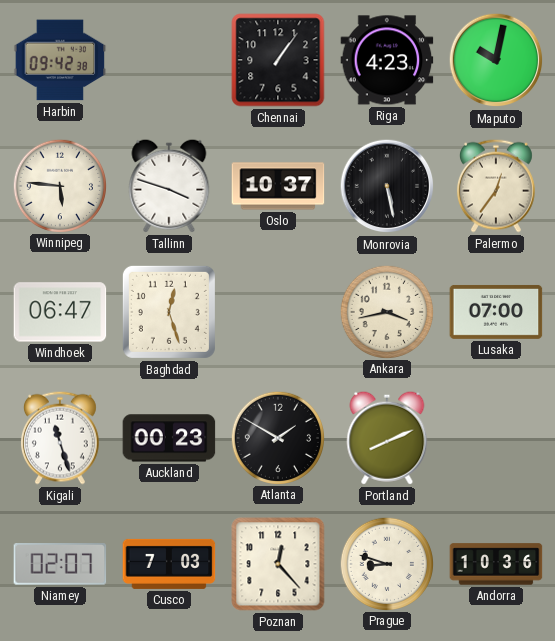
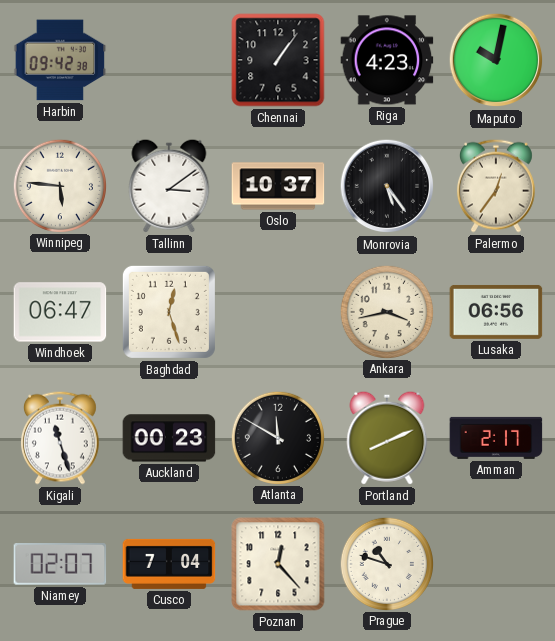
Tallinn: 3:48 -> 3:09 (169, 186)
Monrovia: 5:28 -> 5:24 (387, 186)
Lusaka: 07:00 -> 06:56 (496, 312)
Atlanta: 1:50 -> 11:50 (277, 437)
Amman: none -> 2:17 (496, 438)
Cusco: 7:03 -> 7:04 (169, 564)
Prague: 8:48 -> 10:48 (386, 563)
Andorra: 10:36 -> none (496, 564)
